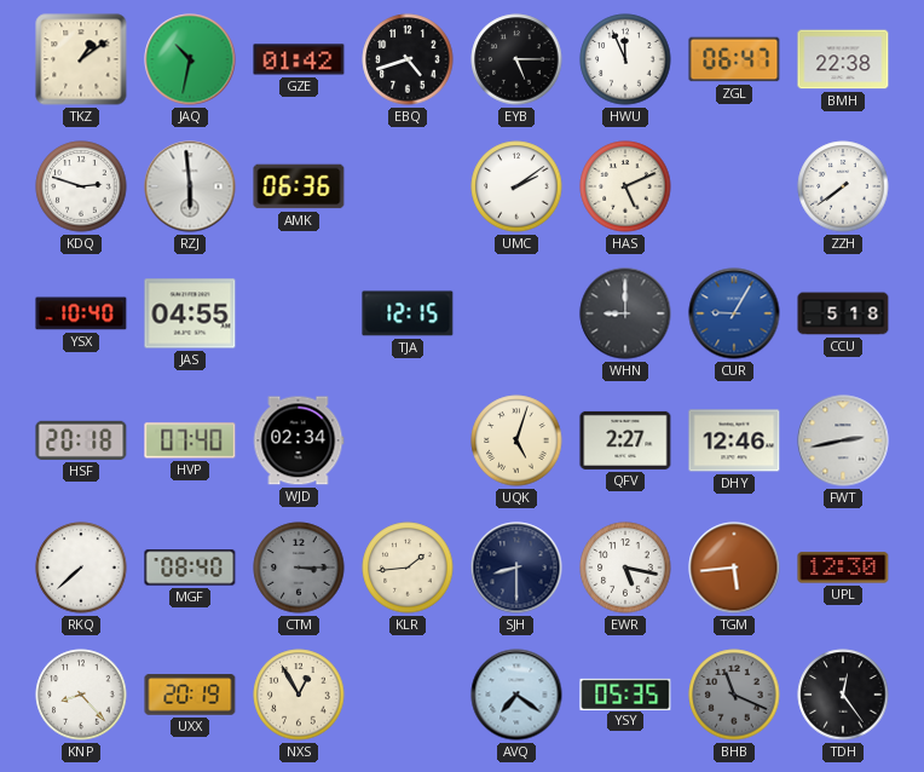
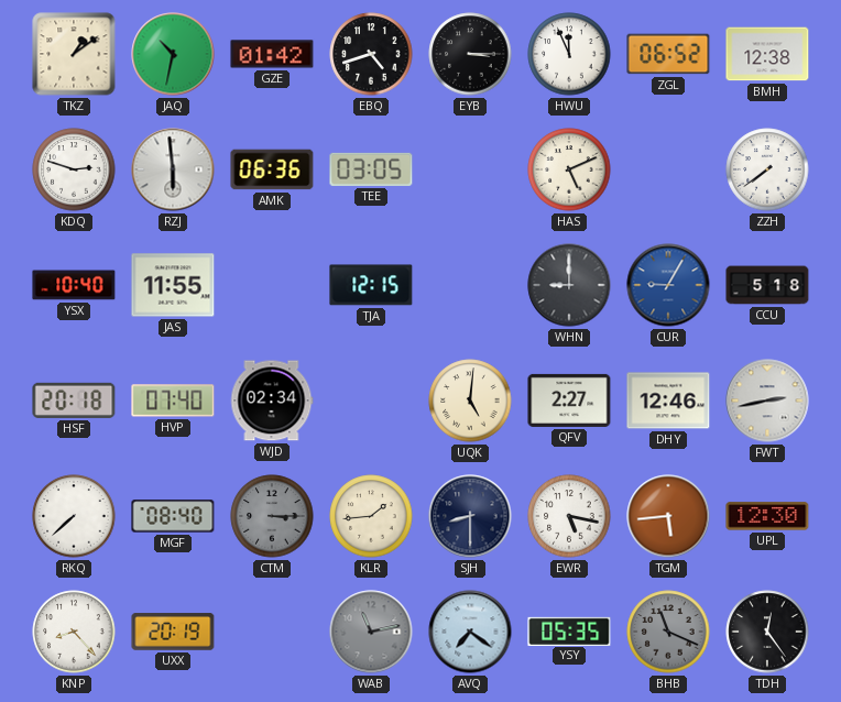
EYB: 5:15 -> 3:15 (470, 54)
ZGL: 06:47 -> 06:52 (668, 54)
BMH: 22:38 -> 12:38 (767, 54)
TEE: none -> 03:05 (371, 169)
UMC: 2:09 -> none (516, 186)
JAS: 04:55 -> 11:55 (173, 285)
UQK: 5:03 -> 5:01 (470, 401)
NXS: 12:55 -> none (299, 695)
WAB: none -> 11:13 (371, 632)
